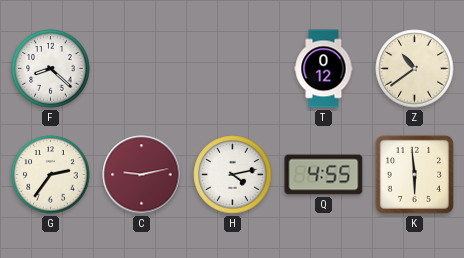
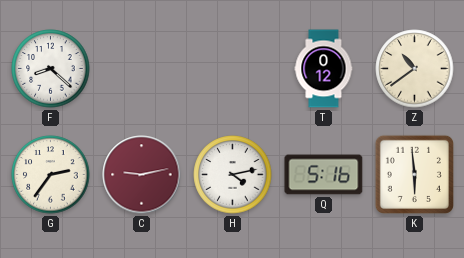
Q: 4:55 -> 5:16 (324, 175)
